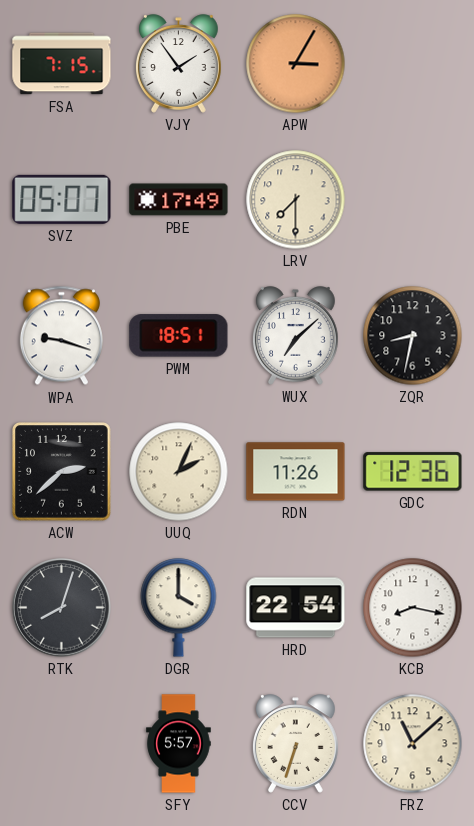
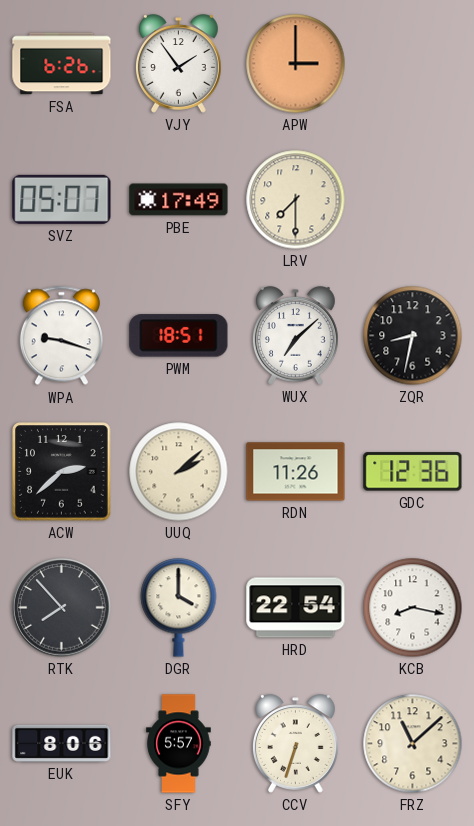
FSA: 7:15 -> 6:26 (62, 64)
APW: 3:05 -> 3:00 (296, 64)
UUQ: 2:04 -> 2:08 (179, 472)
RTK: 8:03 -> 7:53 (62, 608)
EUK: none -> 8:06 (62, 743)
